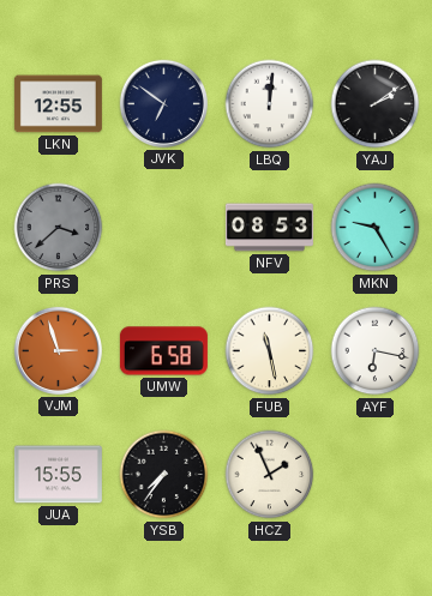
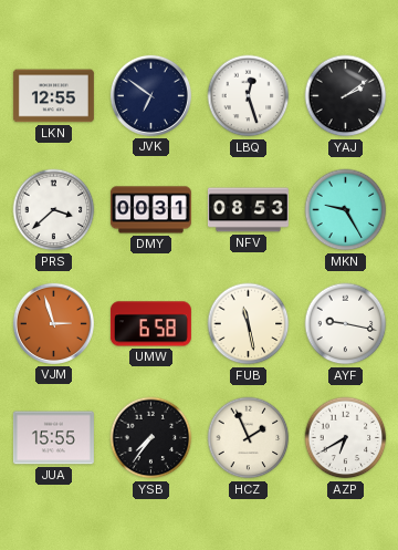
LBQ: 12:01 -> 12:27 (249, 96)
PRS dial: grey -> white (54, 210)
DMY: none -> 00:31 (150, 210)
AYF: 6:17 -> 9:17 (346, 324)
AZP: none -> 6:40 (346, 438)
